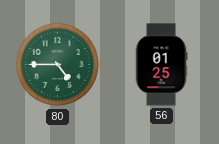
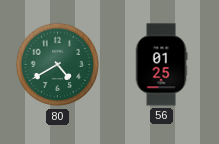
80: 4:45 -> 4:40 (58, 65)
